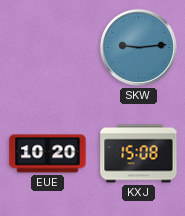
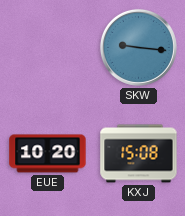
SKW: 9:14 -> 9:16 (138, 47)
